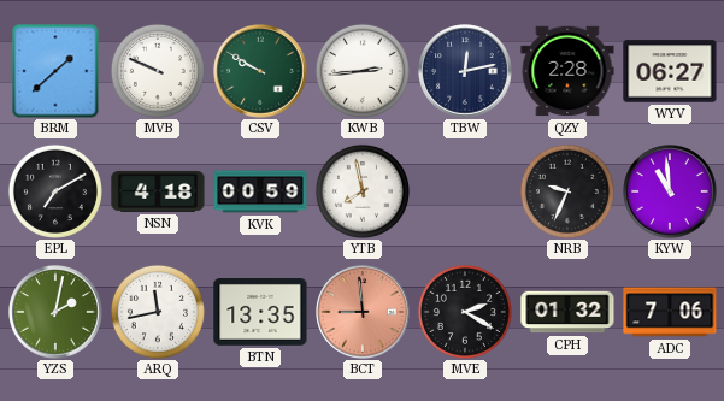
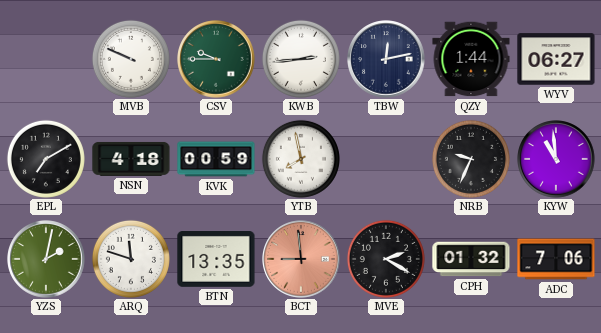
BRM: 1:38 -> none (55, 71)
CSV: 9:50 -> 9:45 (216, 59)
QZY: 2:28 -> 1:44 (471, 59)
ARQ: 11:43 -> 11:48 (131, 259)
